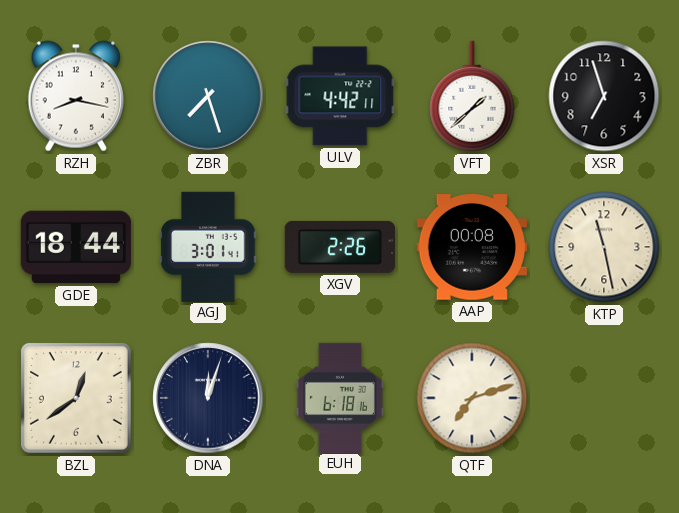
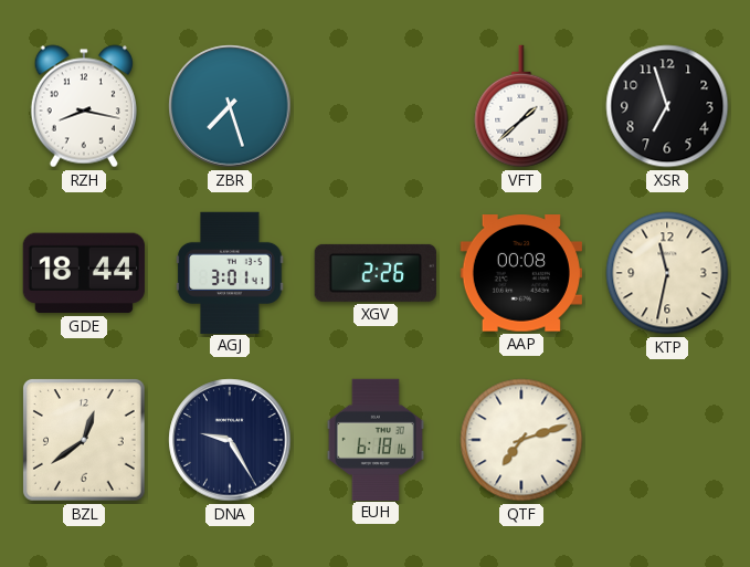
ULV: 4:42 -> none (340, 96)
KTP: 11:28 -> 11:32 (667, 273)
DNA: 12:03 -> 9:25 (230, 440)
